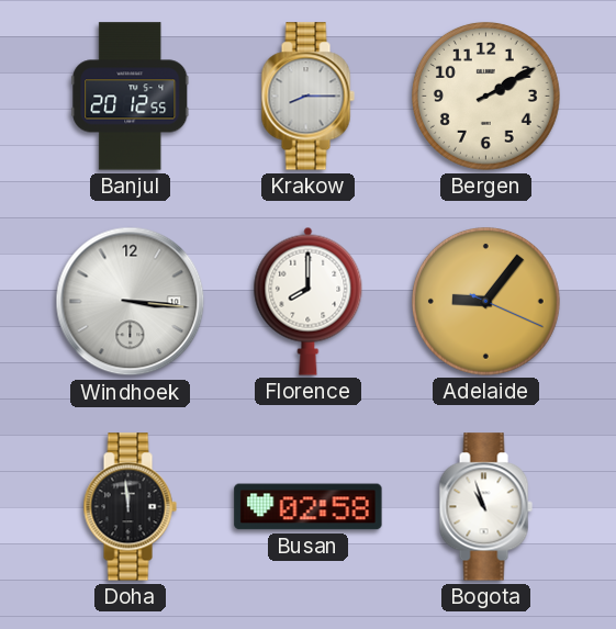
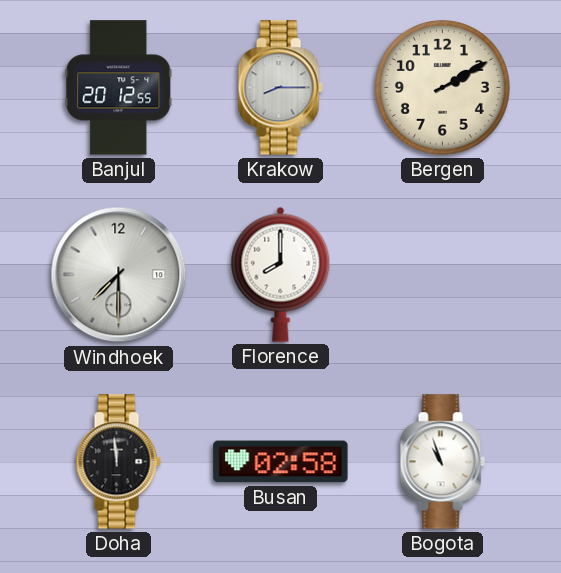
Windhoek: 3:16 -> 7:30 (119, 275)
Adelaide: 9:06 -> none (485, 301)
